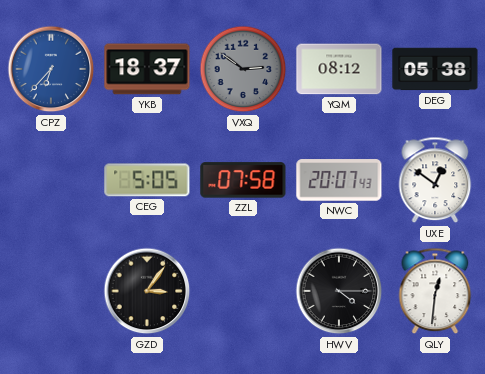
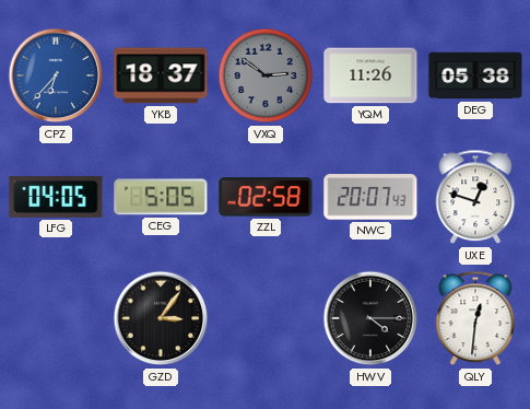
YQM: 08:12 -> 11:26 (370, 75)
LFG: none -> 04:05 (56, 197)
ZZL: 07:58 -> 02:58 (266, 197)
UXE: 12:51 -> 12:48 (475, 197)
